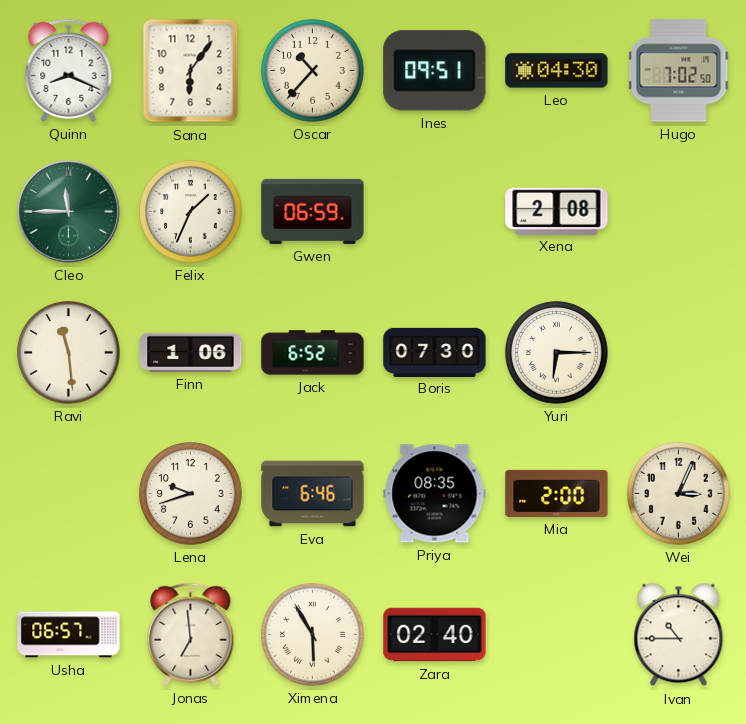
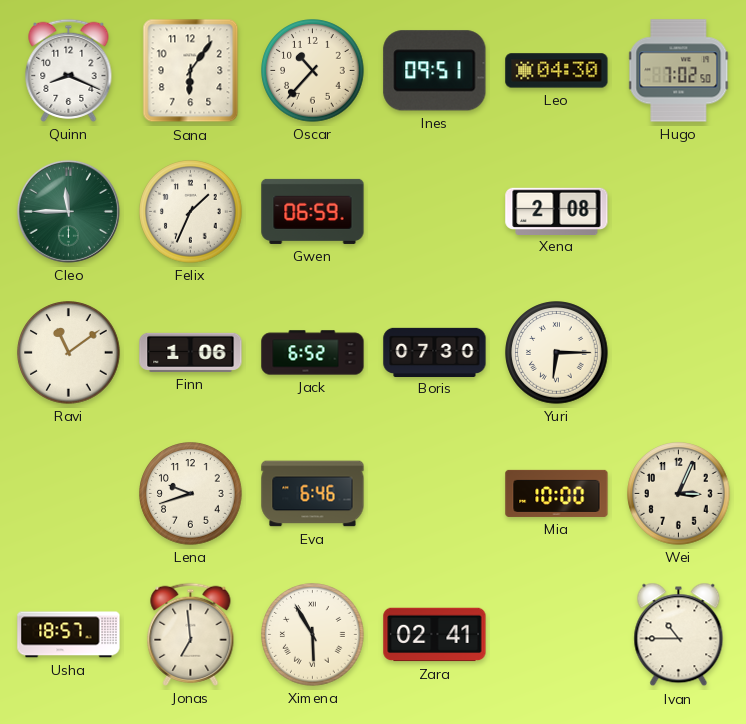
Ravi: 11:29 -> 11:09 (69, 353)
Priya: 08:35 -> none (435, 494)
Mia: 2:00 -> 10:00 (557, 493)
Usha: 06:57 -> 18:57 (69, 635)
Zara: 02:40 -> 02:41 (435, 635)
